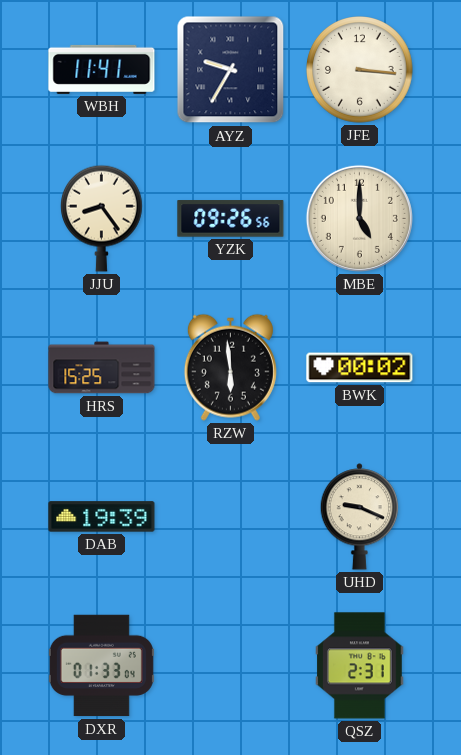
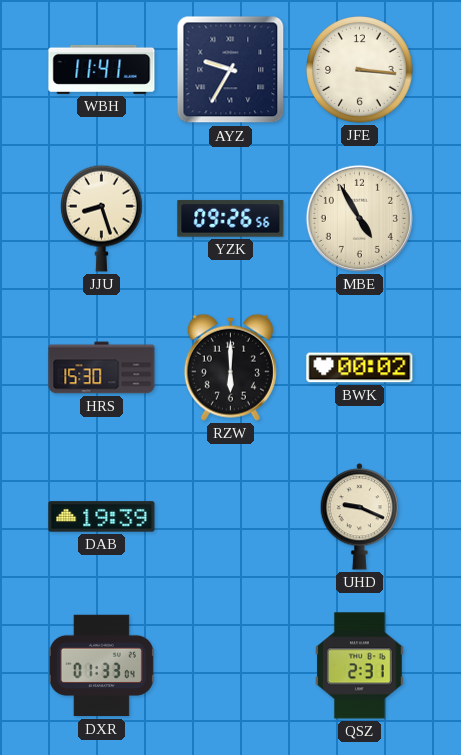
JJU: 8:24 -> 8:27 (102, 218)
MBE: 5:00 -> 4:55 (359, 218)
HRS: 15:25 -> 15:30 (102, 368)
RZW: 5:59 -> 6:00 (230, 367)
